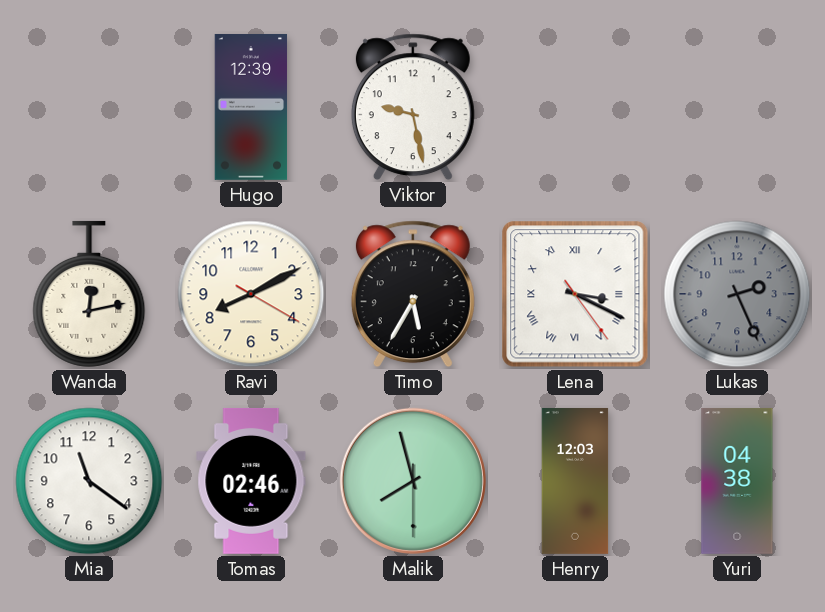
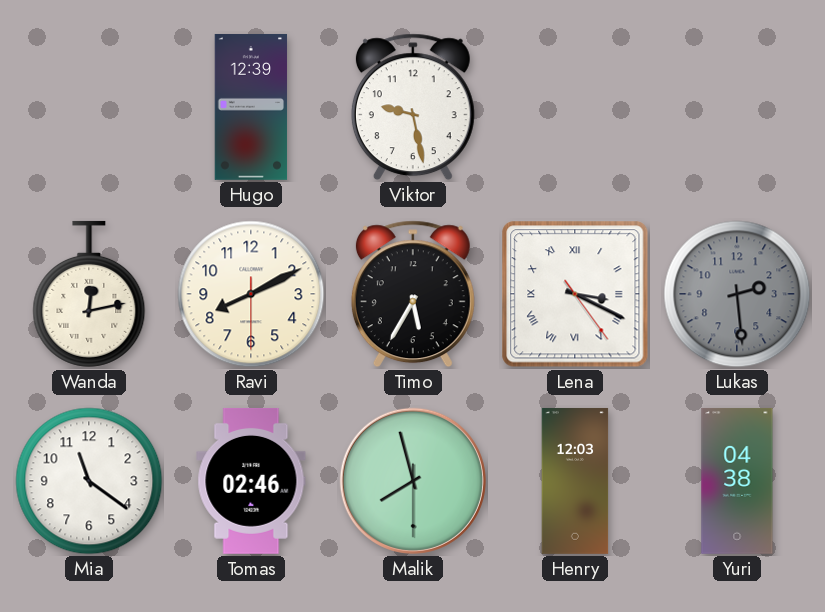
Ravi: 8:10:20 -> 8:10:30 (251, 294)
Lukas: 2:26 -> 2:29 (737, 294)
